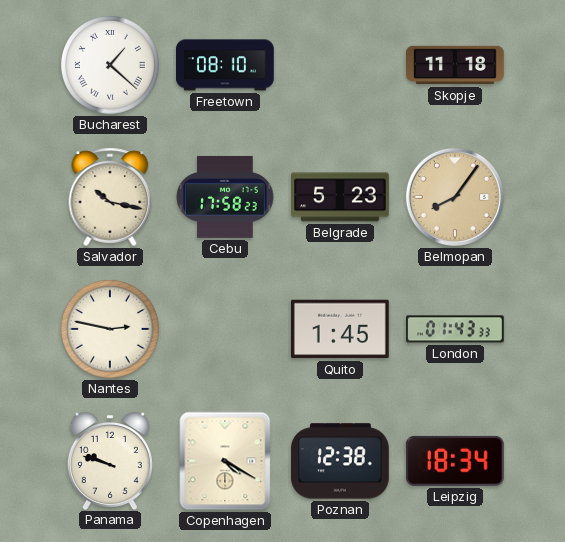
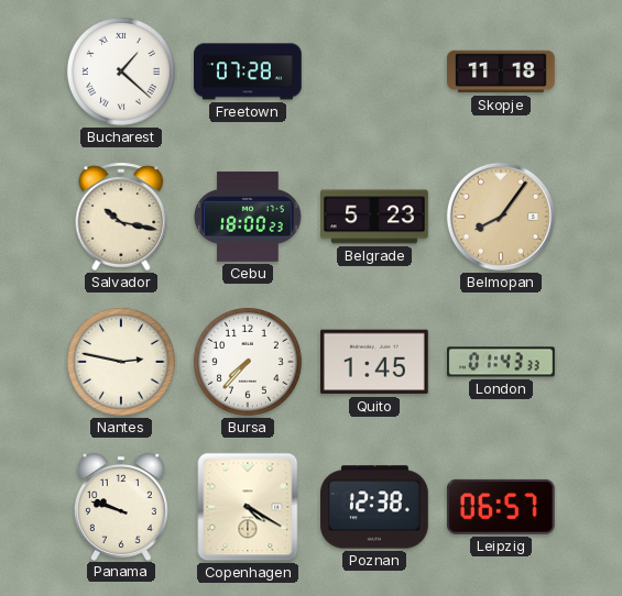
Freetown: 08:10 -> 07:28 (249, 71)
Cebu: 17:58 -> 18:00 (248, 217)
Bursa: none -> 7:37 (248, 362)
Leipzig: 18:34 -> 06:57 (501, 507)
